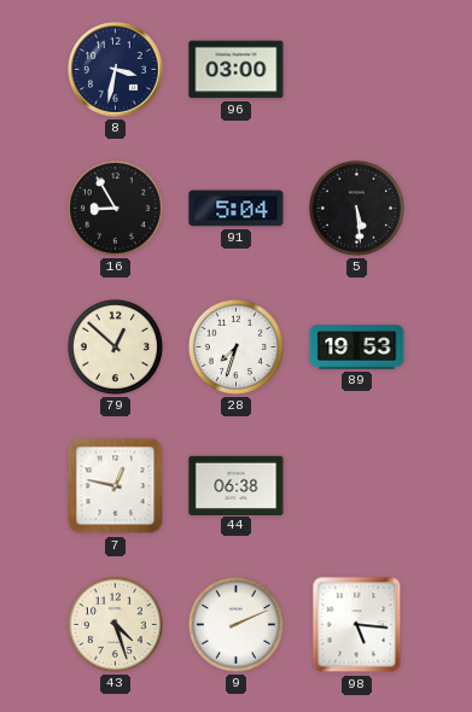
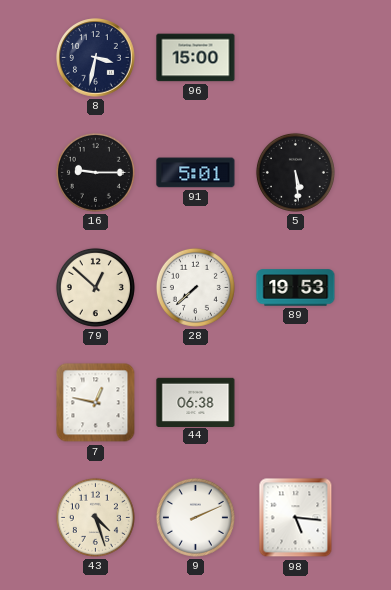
96: 03:00 -> 15:00 (196, 58)
16: 8:55 -> 9:15 (95, 172)
91: 5:04 -> 5:01 (196, 173)
28: 7:33 -> 7:38 (195, 287)
